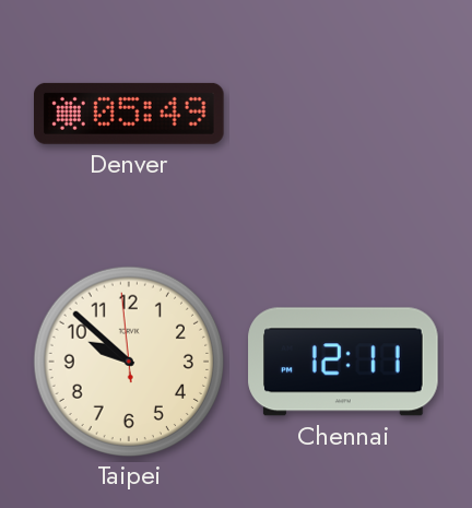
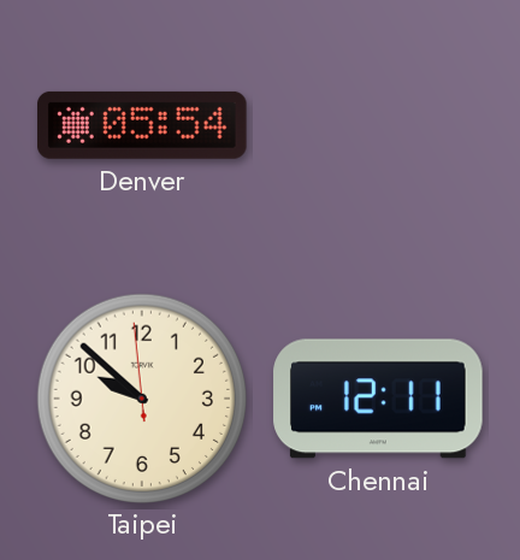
Denver: 05:49 -> 05:54 (143, 125)
